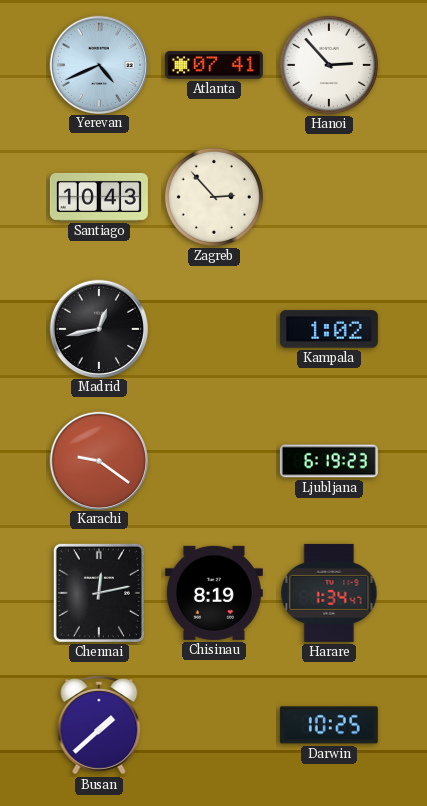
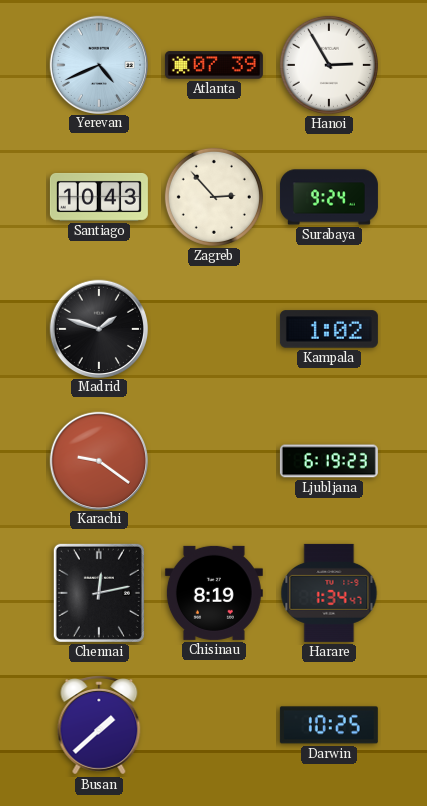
Atlanta: 07:41 -> 07:39 (214, 65)
Hanoi: 2:53 -> 2:55 (329, 65)
Surabaya: none -> 9:24 (329, 197)
Madrid: 12:43 -> 1:48 (98, 328)
